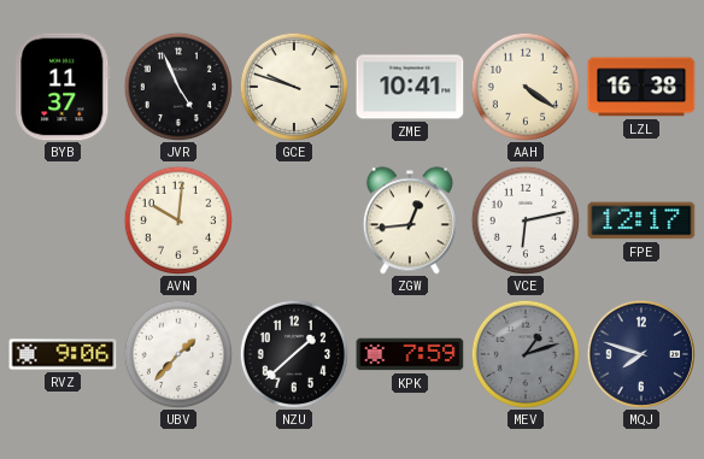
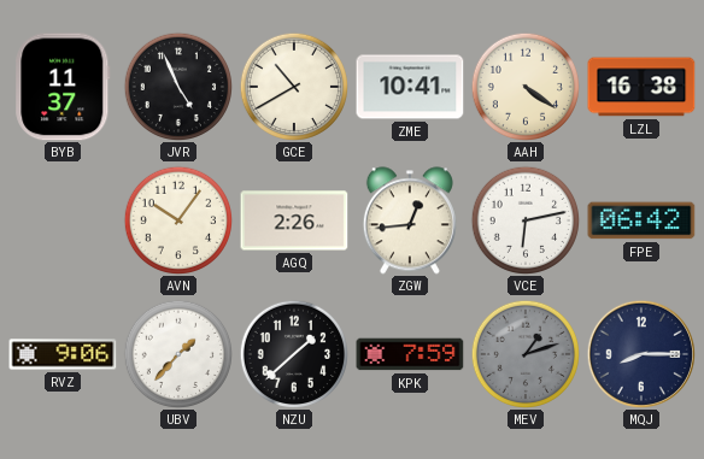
GCE: 9:48 -> 10:40 (293, 86)
AVN: 10:01 -> 10:06 (177, 219)
AGQ: none -> 2:26 (294, 220)
FPE: 12:17 -> 06:42 (641, 220)
MQJ: 7:48 -> 8:15 (640, 353)
